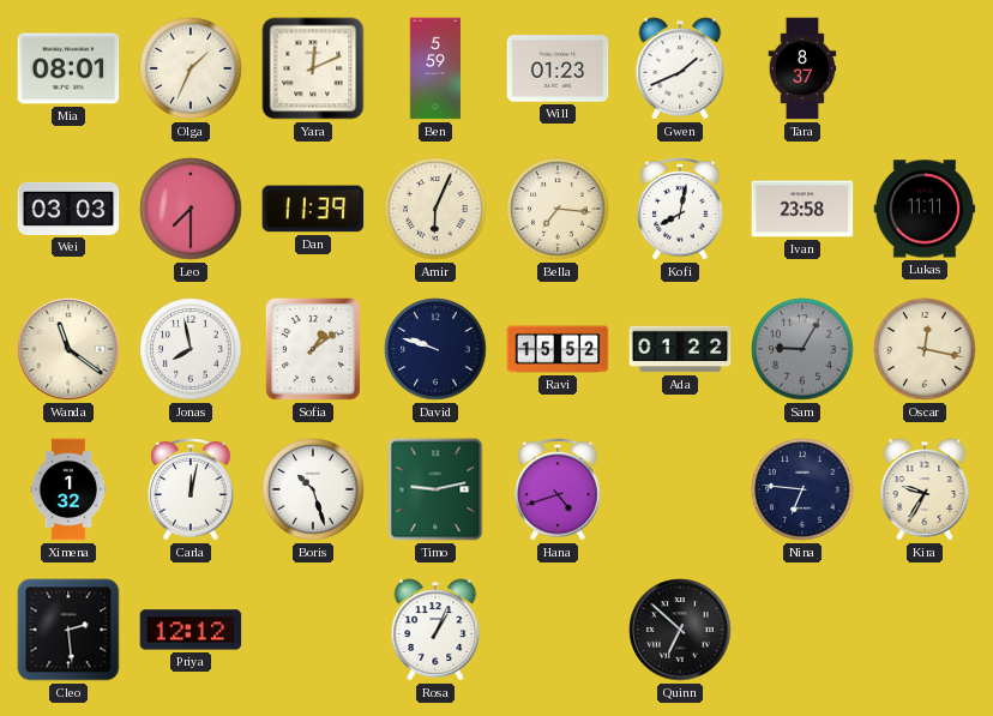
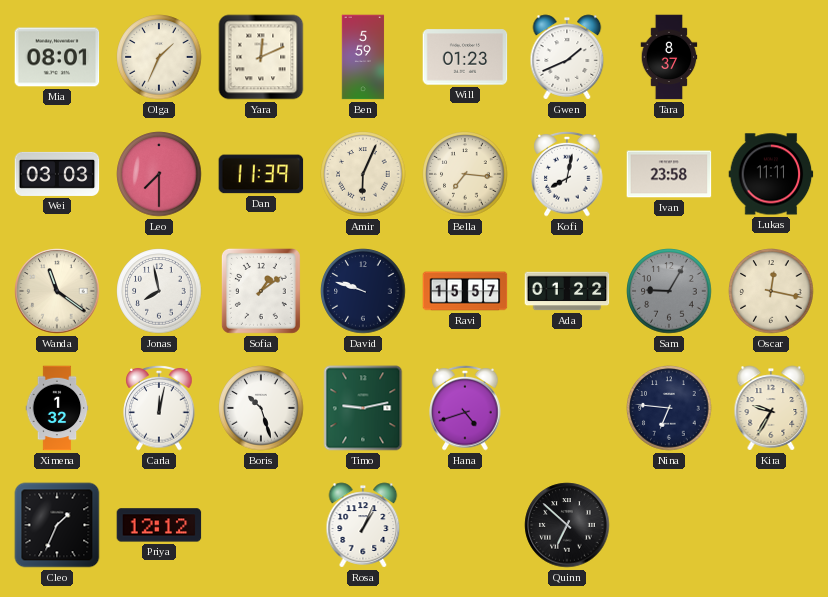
Ravi: 15:52 -> 15:57 (465, 291)
Cleo: 2:29 -> 1:34 (57, 525)
